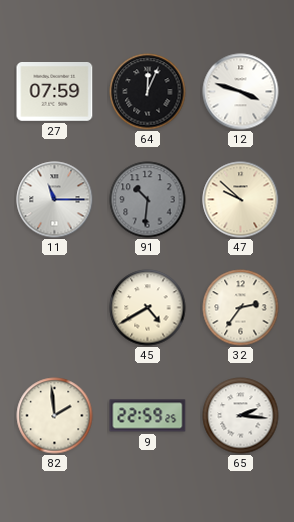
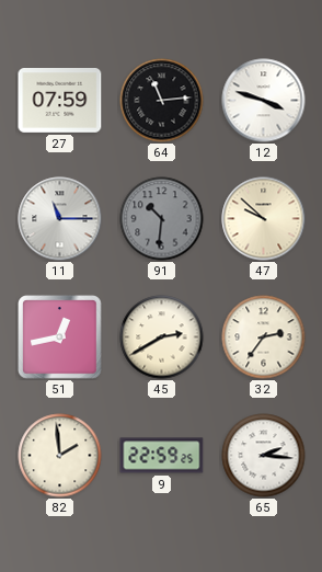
64: 12:04 -> 11:14 (162, 101)
51: none -> 12:43 (60, 338)
45: 4:40 -> 2:40 (162, 338)
